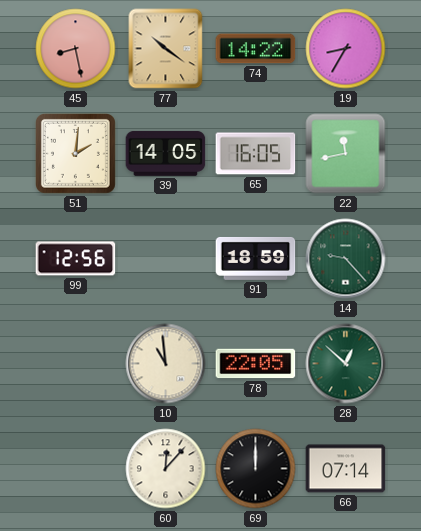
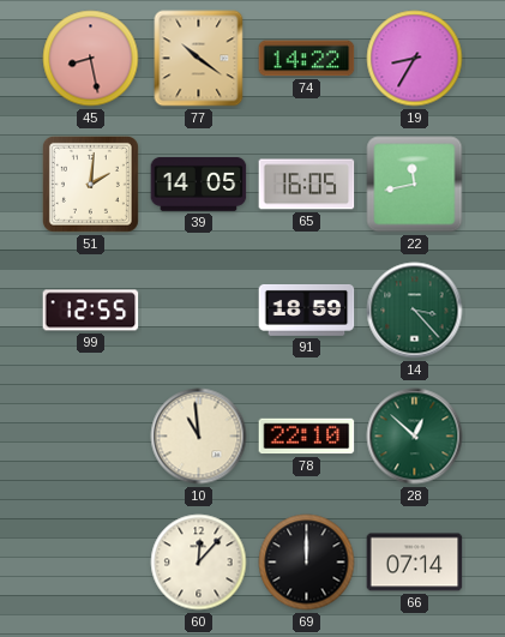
99: 12:56 -> 12:55 (91, 311)
14: 9:23 -> 3:23 (415, 311)
78: 22:05 -> 22:10 (307, 437)
